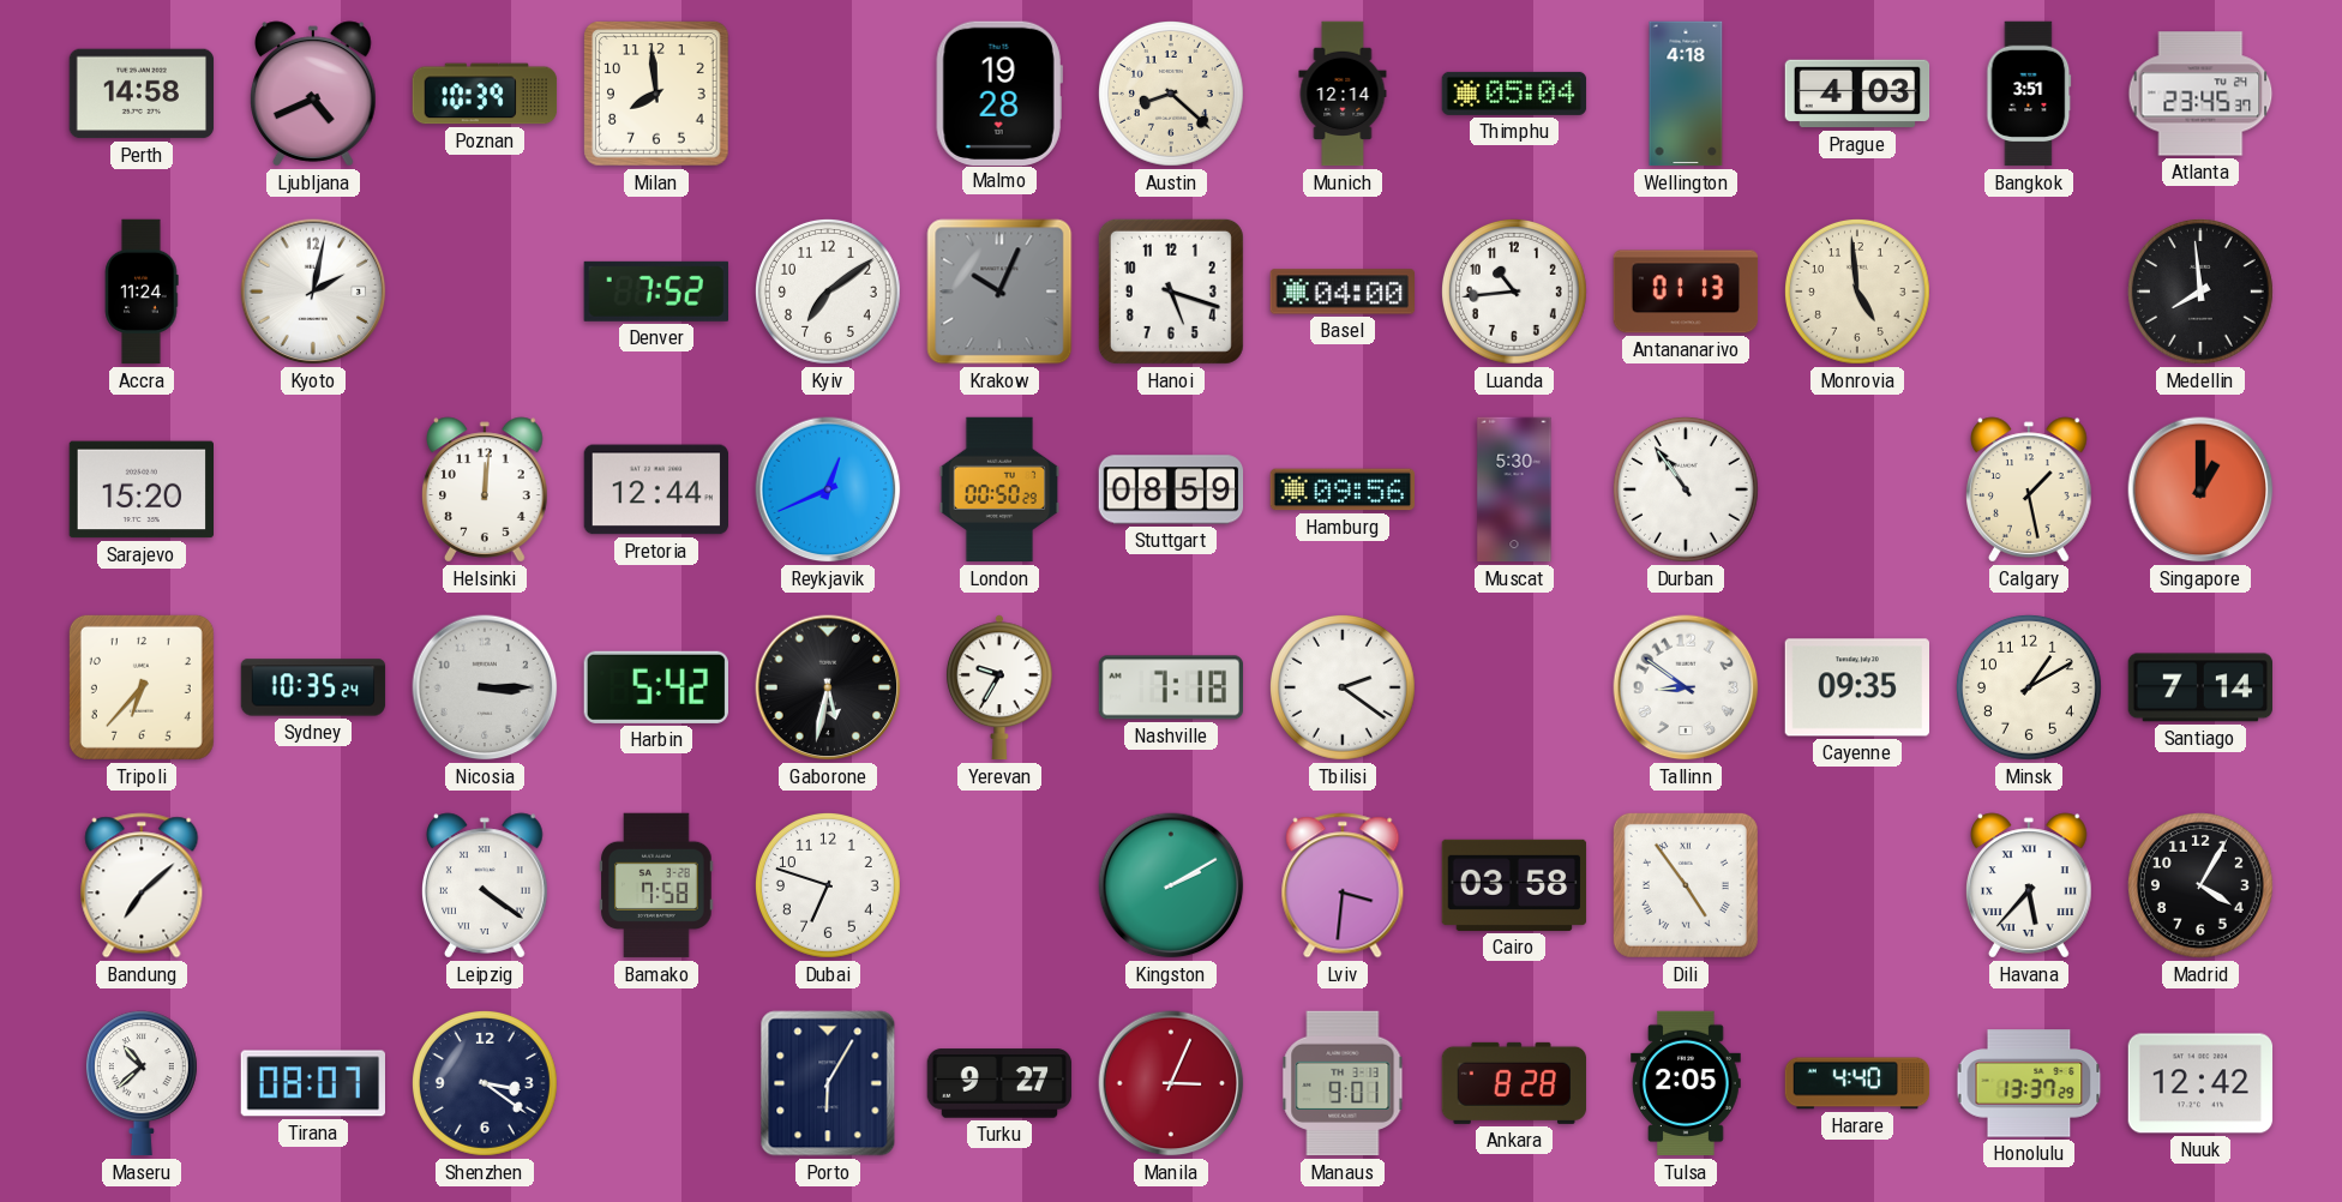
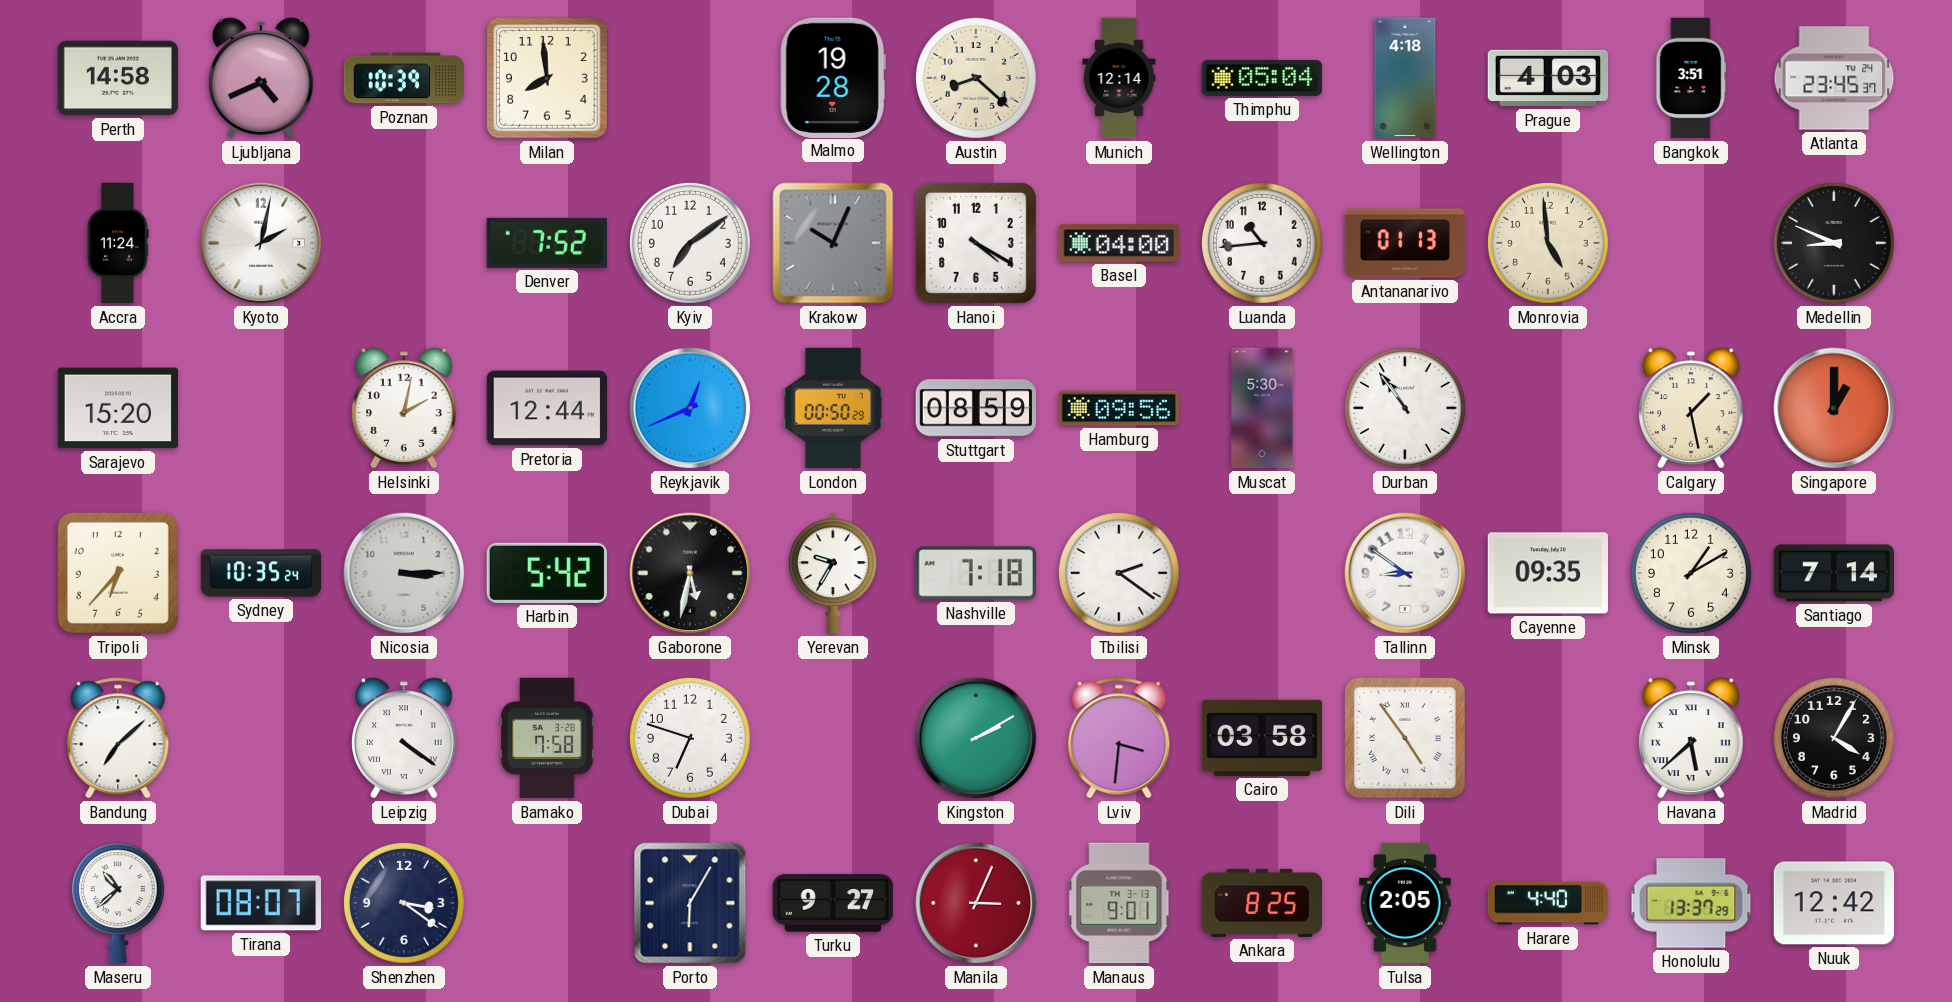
Hanoi: 5:18 -> 4:20 (976, 243)
Medellin: 7:59 -> 8:49 (1834, 243)
Helsinki: 12:01 -> 2:02 (405, 408)
Havana: 5:37 -> 5:38 (1692, 738)
Ankara: 8:28 -> 8:25 (1261, 903)
